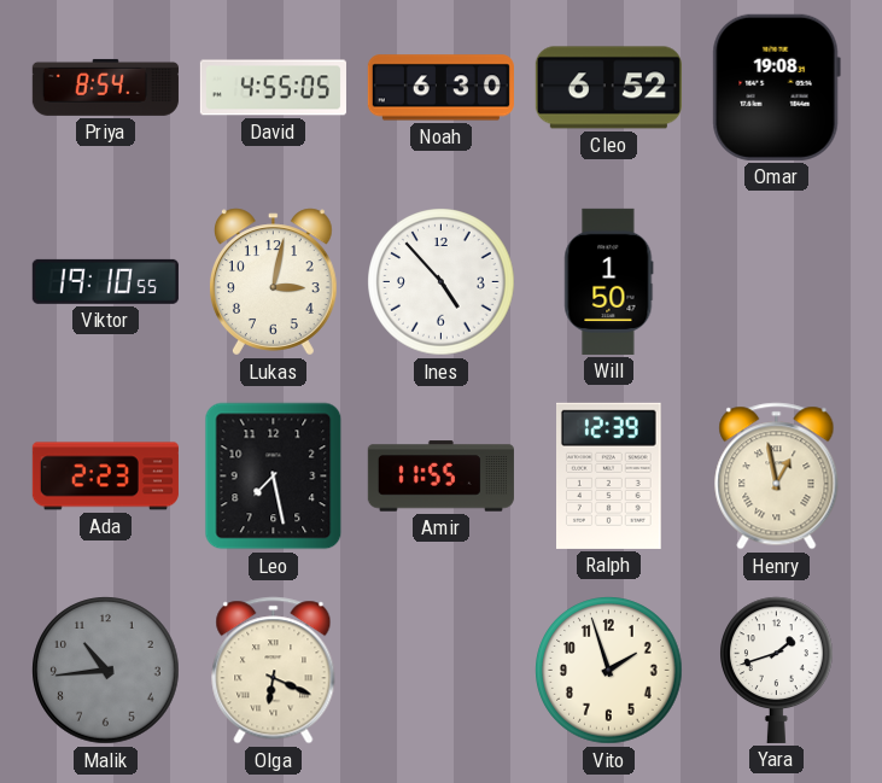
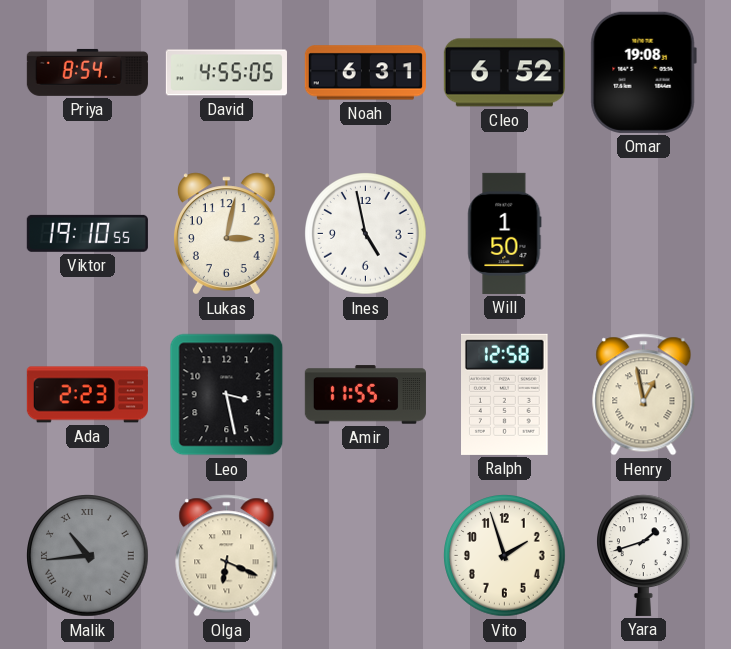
Noah: 6:30 -> 6:31 (365, 73)
Ines: 4:53 -> 4:58 (366, 234)
Leo: 7:28 -> 3:28 (227, 395)
Ralph: 12:39 -> 12:58 (505, 394)
Malik numerals: Arabic -> Roman (88, 556)
